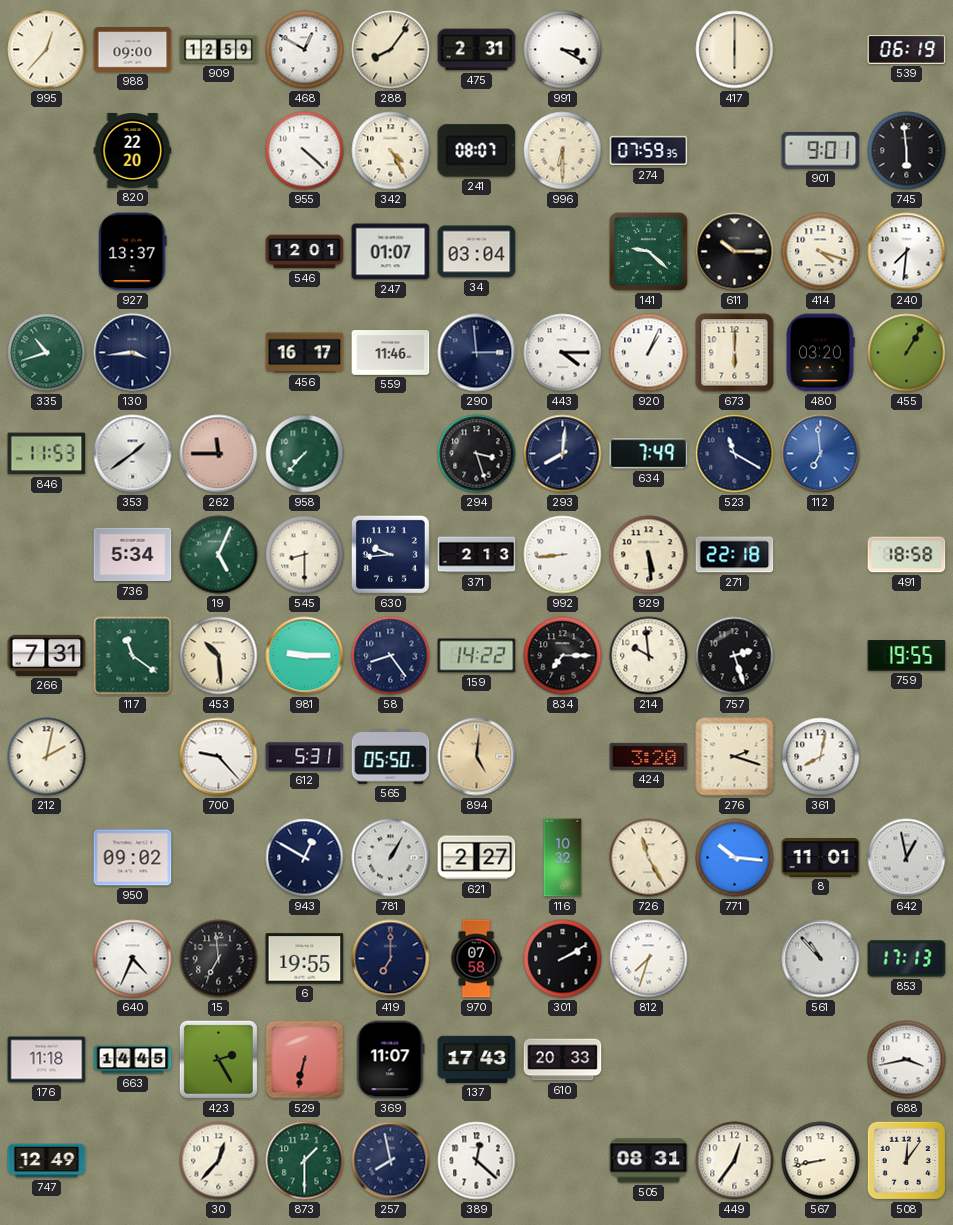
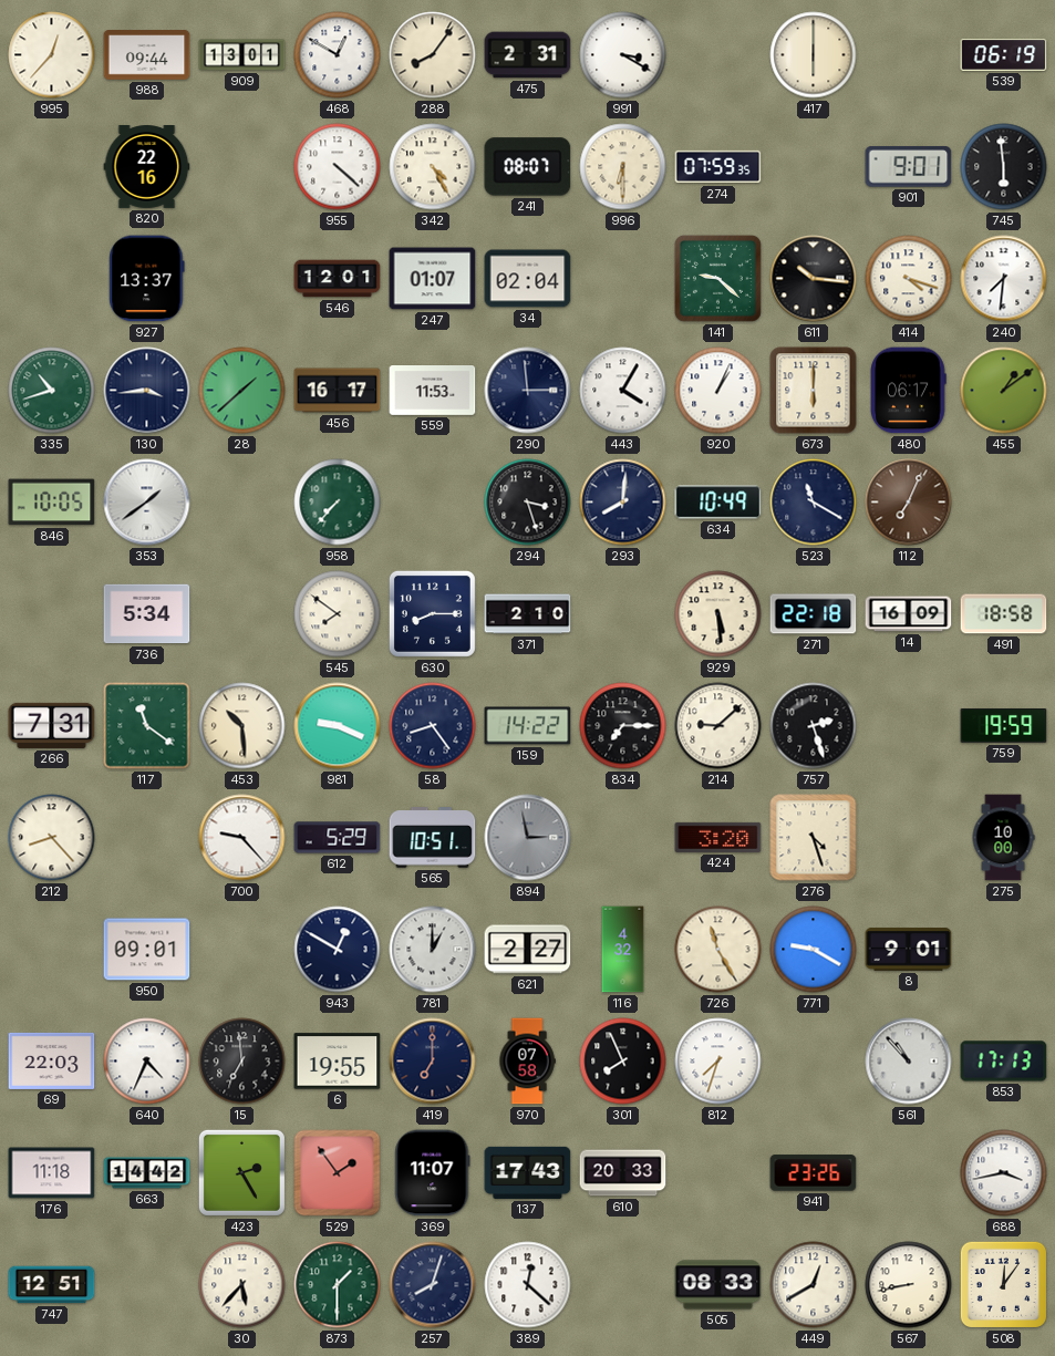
988: 09:00 -> 09:44 (147, 55)
909: 12:59 -> 13:01 (242, 55)
820: 22:20 -> 22:16 (147, 167)
34: 03:04 -> 02:04 (528, 279)
611: 10:15 -> 10:16 (814, 279)
28: none -> 1:38 (242, 391)
559: 11:46 -> 11:53 (433, 391)
443: 4:15 -> 4:05 (623, 391)
480: 03:20 -> 06:17 (909, 391)
455: 1:05 -> 1:09 (1004, 391)
846: 11:53 -> 10:05 (52, 503)
262: 11:45 -> none (219, 454)
634: 7:49 -> 10:49 (718, 503)
112: 6:59 -> 7:04 (909, 503)
112 dial: blue -> brown (909, 503)
19: 5:04 -> none (219, 555)
545: 8:30 -> 7:51 (338, 614)
630: 9:44 -> 8:15 (432, 613)
371: 2:13 -> 2:10 (528, 614)
992: 8:44 -> none (563, 555)
14: none -> 16:09 (909, 614)
981: 9:15 -> 9:19 (338, 726)
214: 9:59 -> 9:08 (718, 726)
759: 19:55 -> 19:59 (1004, 726)
212: 2:02 -> 8:23 (52, 838)
612: 5:31 -> 5:29 (338, 838)
565: 05:50 -> 10:51 (433, 838)
894: 5:01 -> 2:58 (528, 838)
894 dial: champagne -> grey (528, 838)
276: 2:18 -> 4:27 (814, 838)
361: 8:02 -> none (821, 757)
275: none -> 10:00 (1003, 838)
950: 09:02 -> 09:01 (147, 950)
781: 1:05 -> 1:00 (433, 950)
116: 10:32 -> 4:32 (623, 950)
771: 10:16 -> 9:20 (814, 950)
8: 11:01 -> 9:01 (909, 950)
642: 12:58 -> none (907, 858)
69: none -> 22:03 (52, 1060)
301: 2:10 -> 7:56 (623, 1062)
663: 14:45 -> 14:42 (147, 1173)
529: 6:32 -> 1:54 (338, 1173)
941: none -> 23:26 (814, 1173)
747: 12:49 -> 12:51 (52, 1285)
30: 12:37 -> 5:37 (242, 1285)
257: 7:58 -> 8:03 (433, 1285)
505: 08:31 -> 08:33 (718, 1285)
449: 12:36 -> 12:40 (814, 1285)
